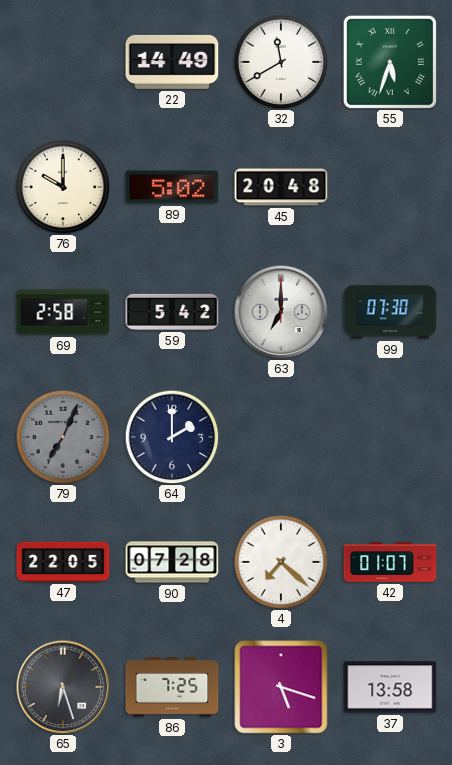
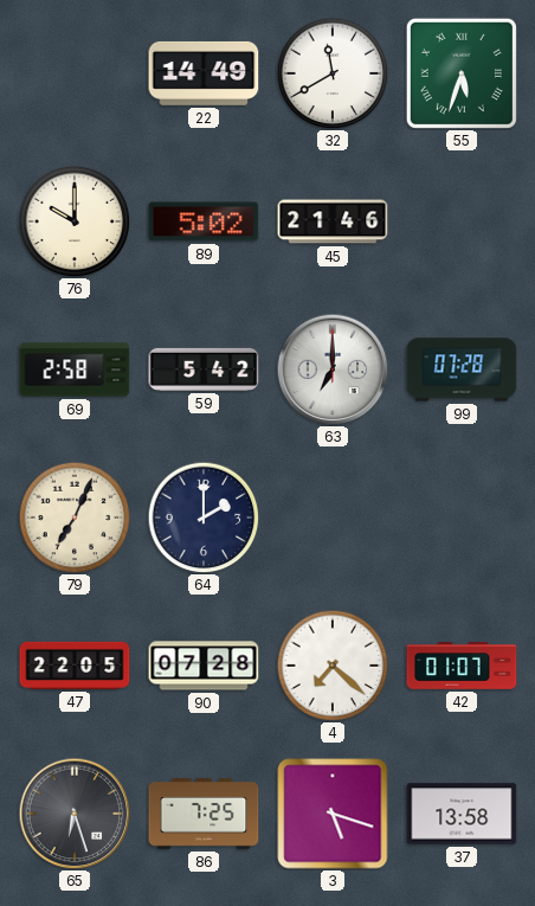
45: 20:48 -> 21:46 (333, 221)
99: 07:30 -> 07:28 (462, 370)
79 dial: grey -> cream (75, 518)
